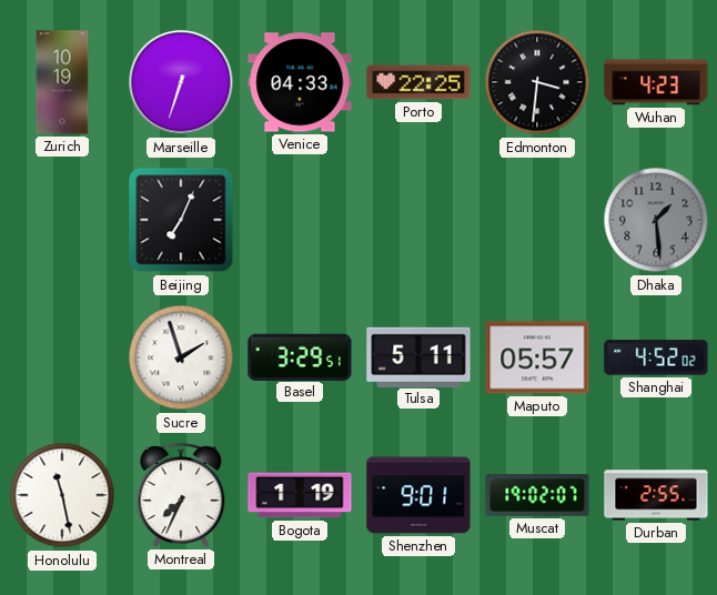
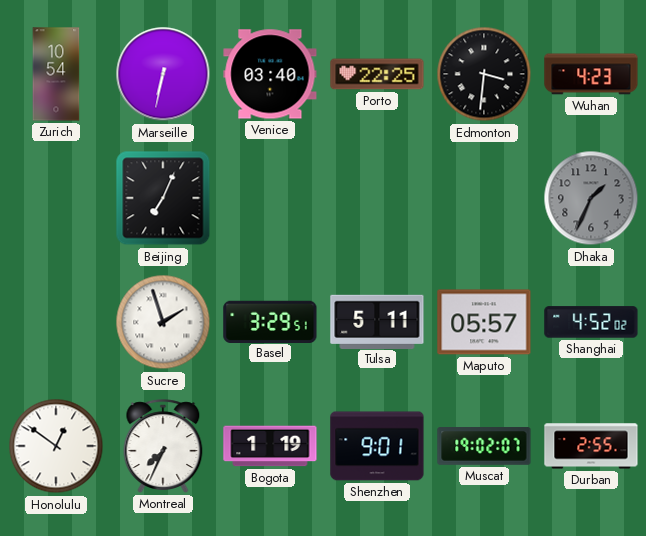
Zurich: 10:19 -> 10:54 (56, 74)
Marseille: 6:33 -> 6:32 (163, 74)
Venice: 04:33 -> 03:40 (270, 74)
Dhaka: 1:29 -> 1:34 (591, 198)
Honolulu: 11:28 -> 12:51 (56, 446)
